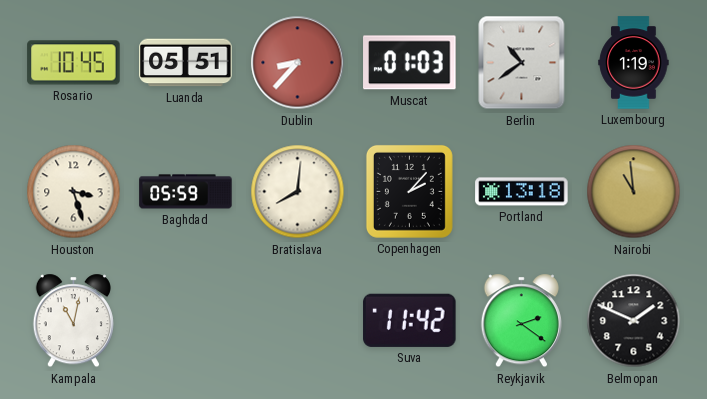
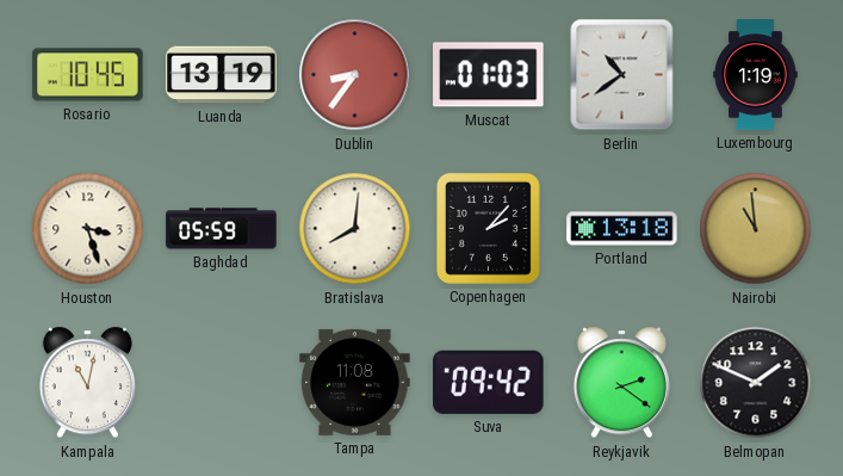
Luanda: 05:51 -> 13:19 (222, 75)
Dublin: 8:37 -> 8:36 (355, 75)
Tampa: none -> 11:08 (355, 382)
Suva: 11:42 -> 09:42 (489, 382)
